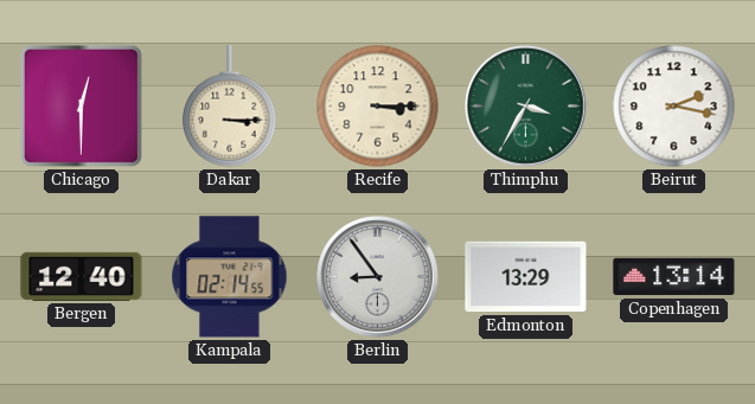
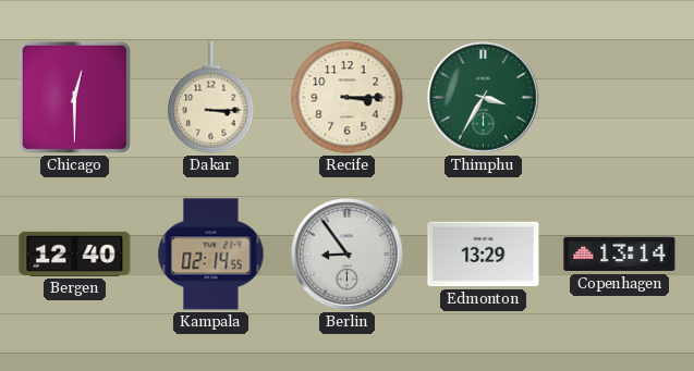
Beirut: 2:17 -> none (674, 107)
